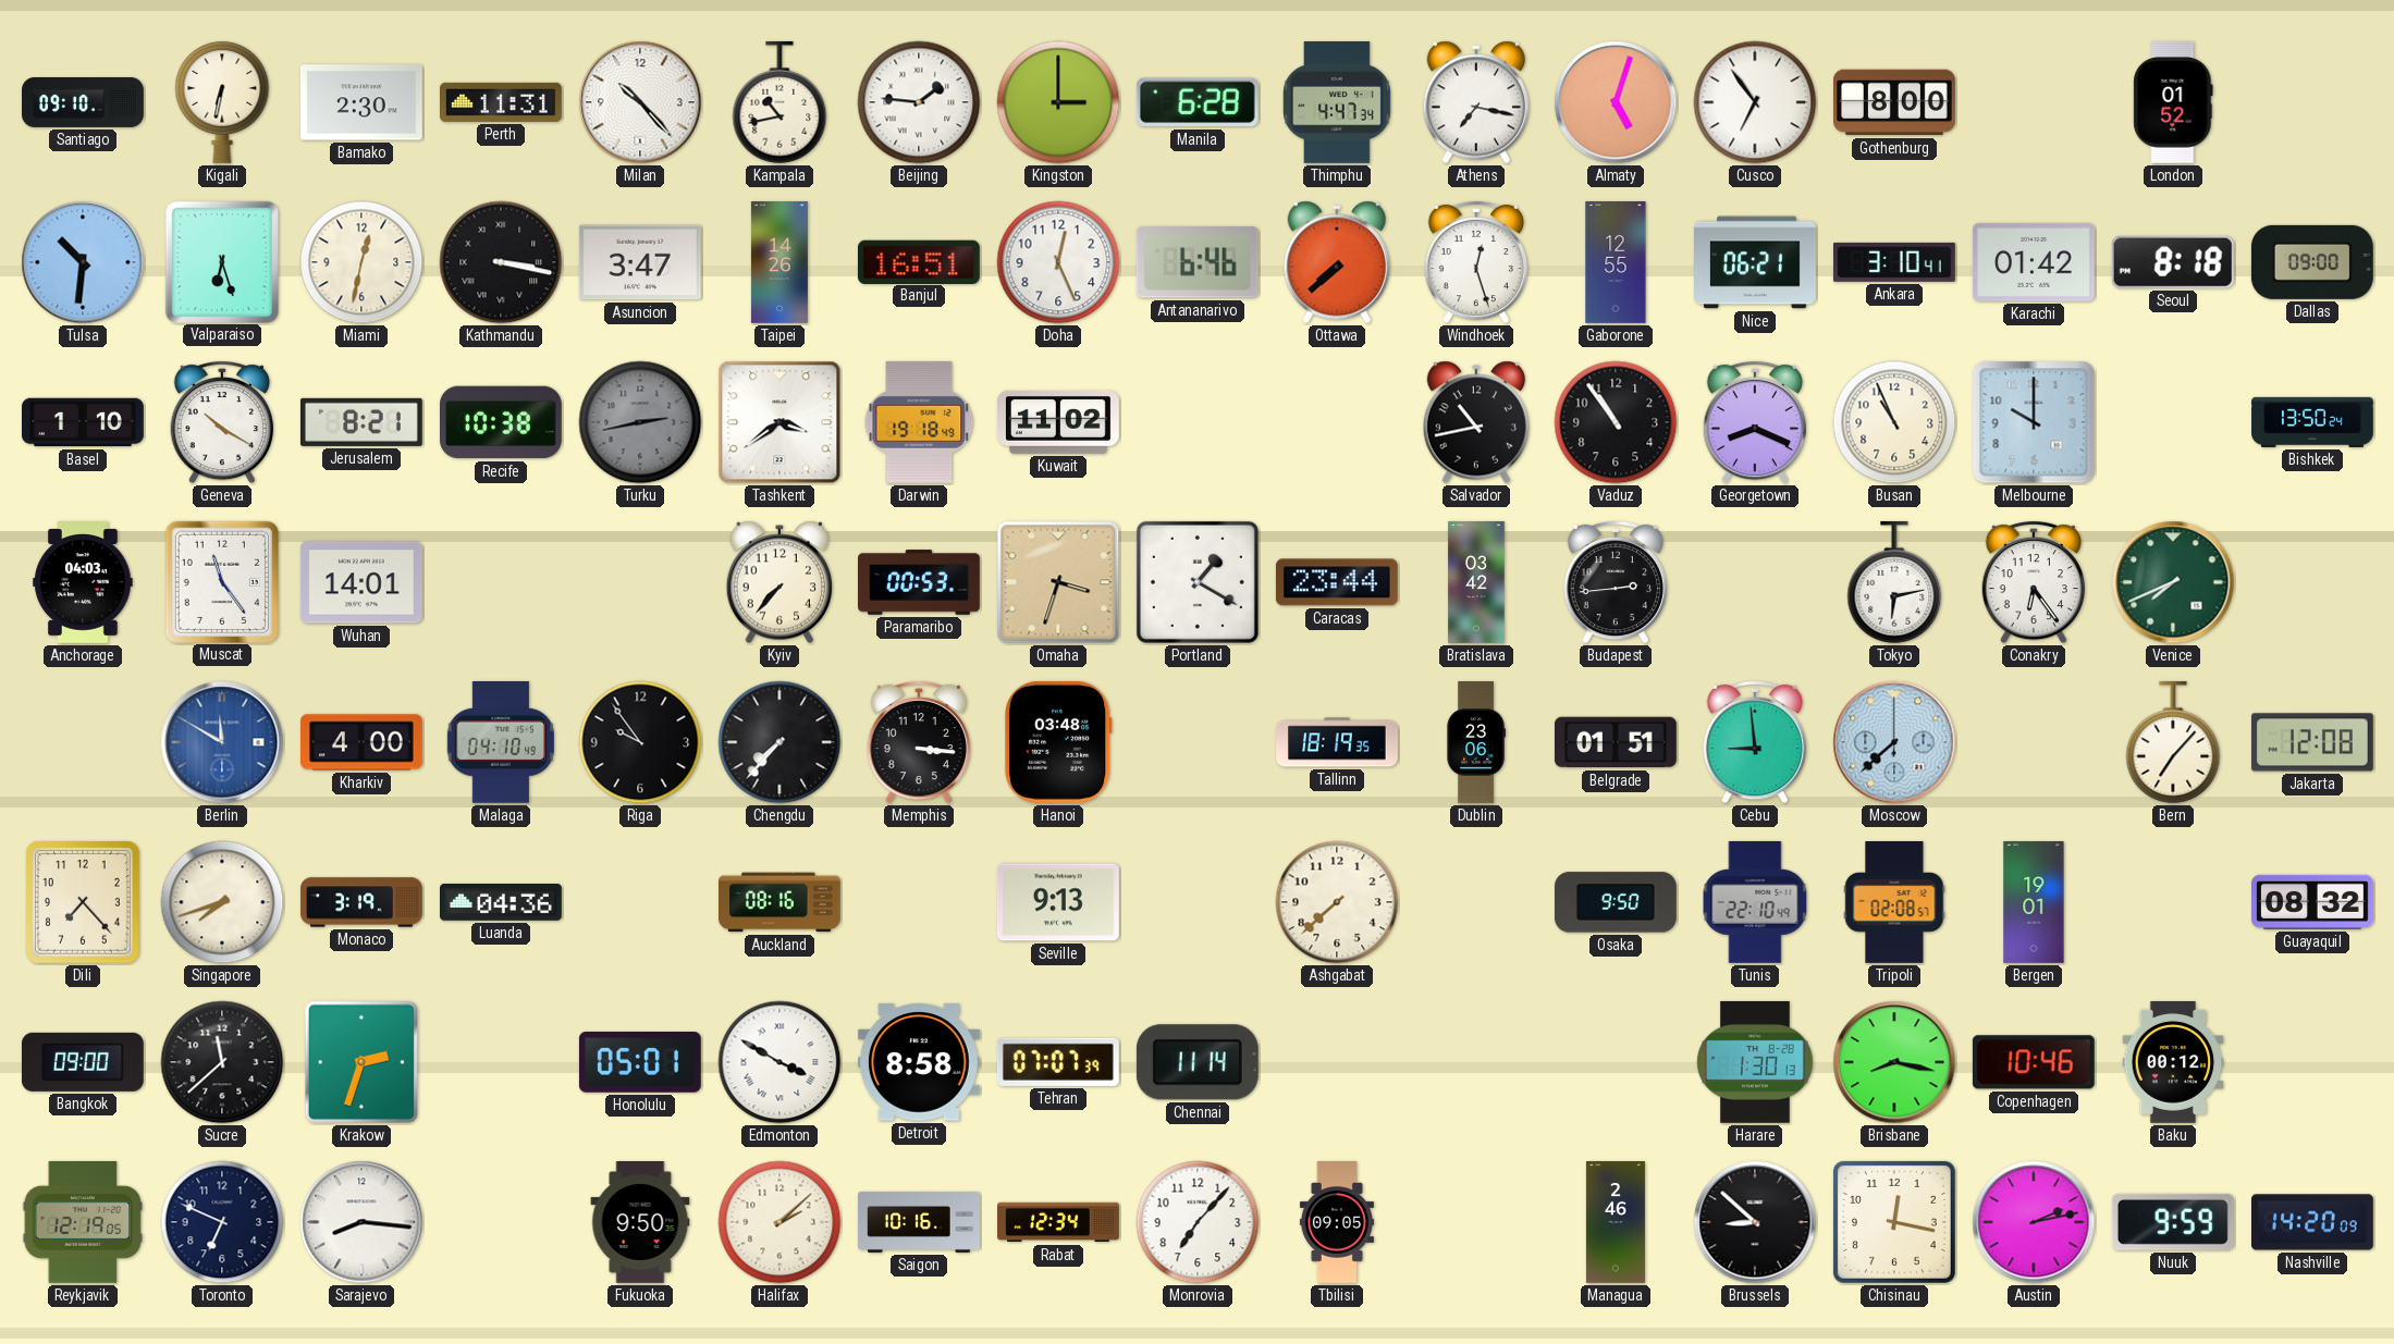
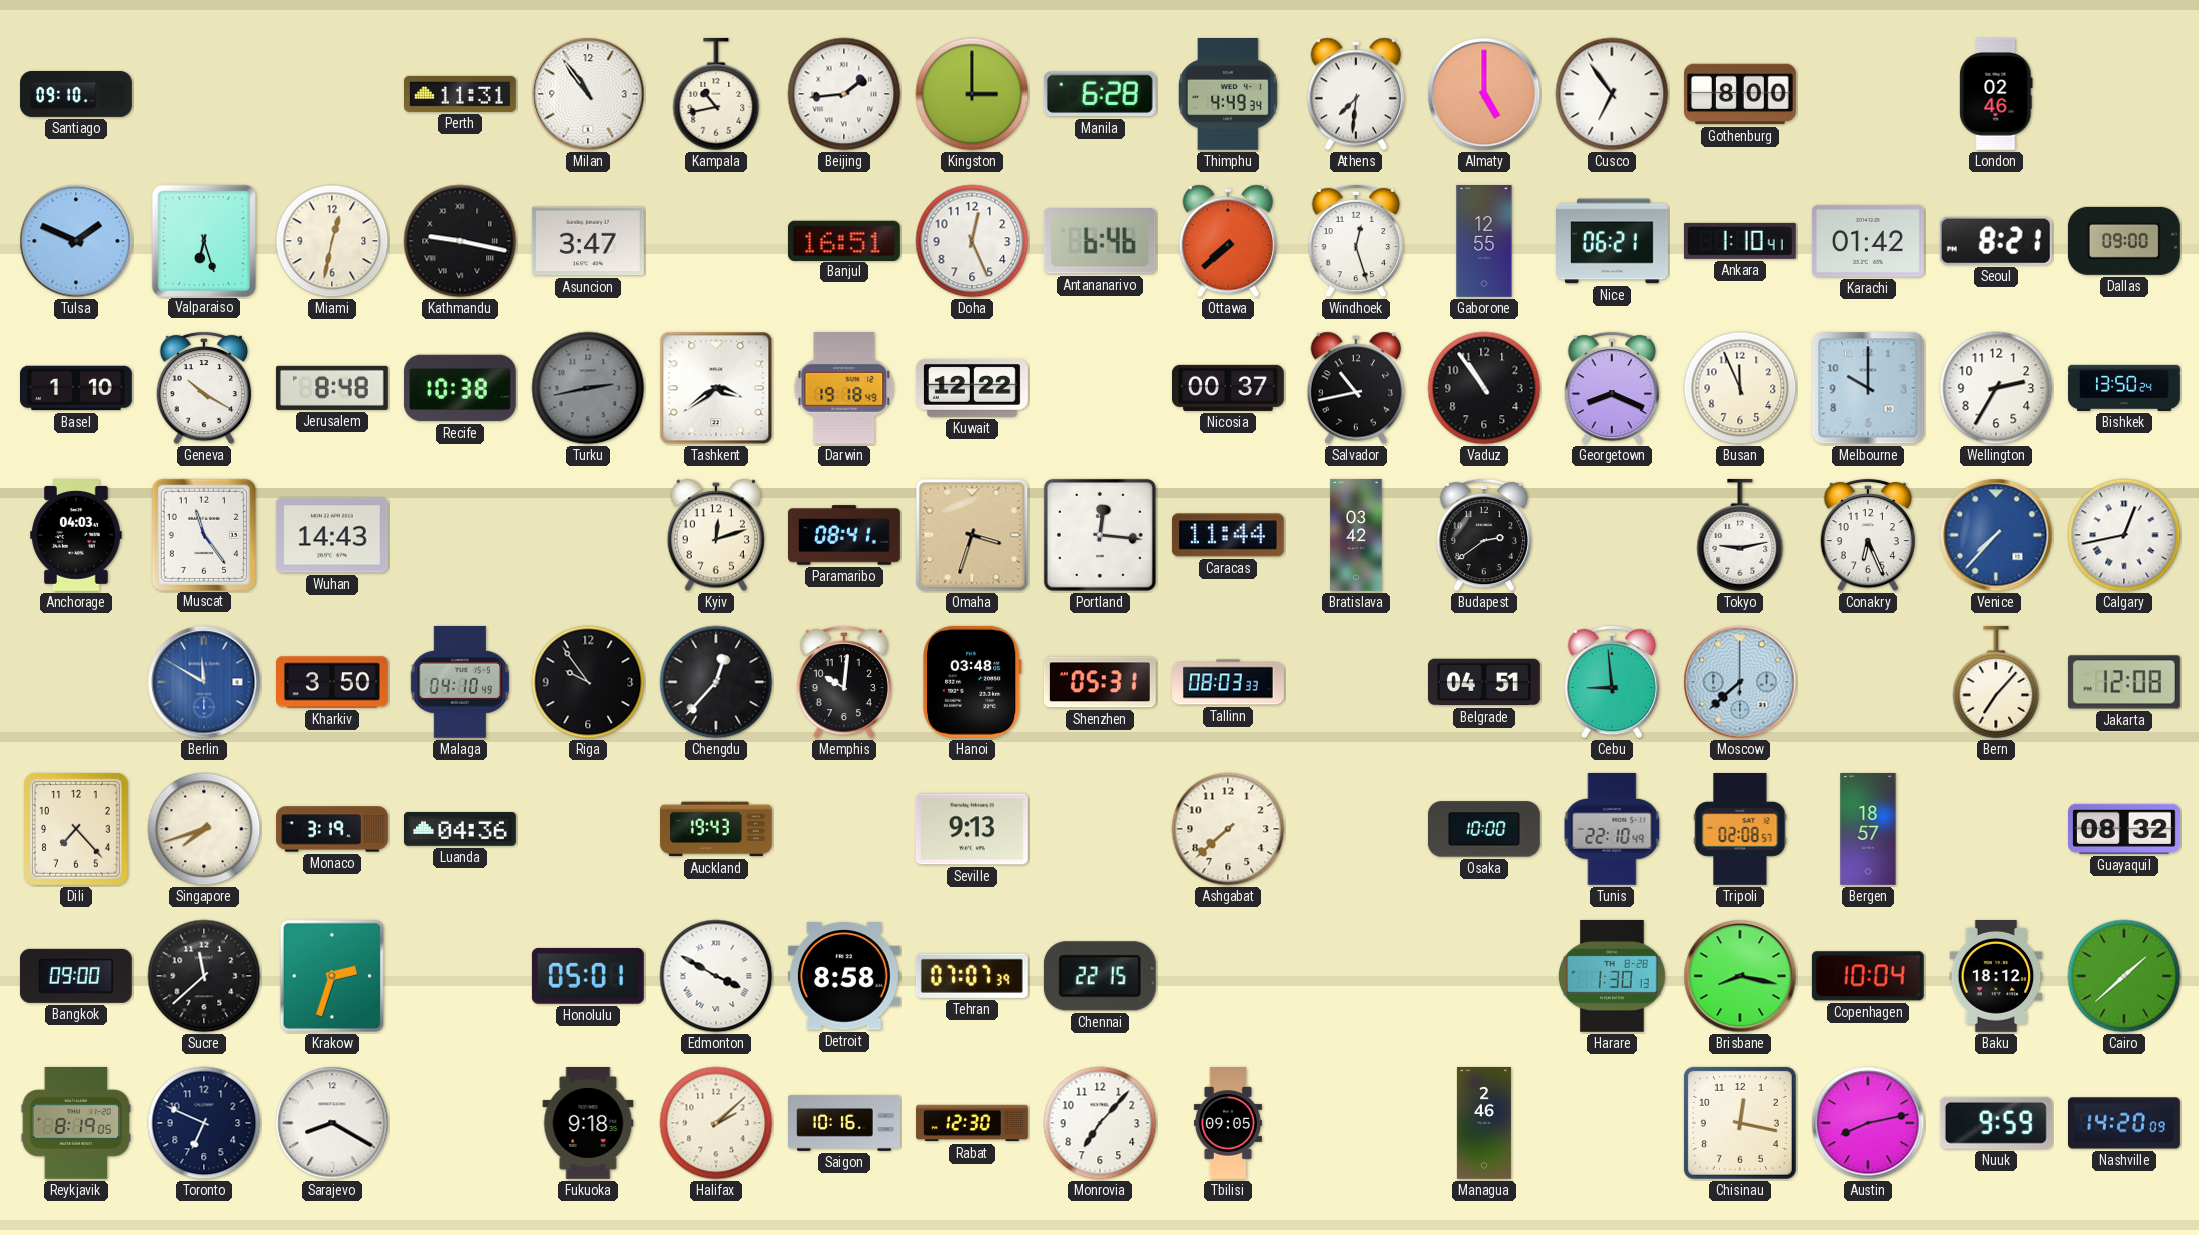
Kigali: 6:32 -> none (222, 102)
Bamako: 2:30 -> none (361, 102)
Milan: 10:23 -> 10:54 (588, 94)
Beijing: 1:46 -> 1:44 (844, 94)
Thimphu: 4:47 -> 4:49 (1229, 95)
Athens: 7:17 -> 7:31 (1355, 94)
Almaty: 5:03 -> 5:00 (1484, 94)
London: 01:52 -> 02:46 (1996, 94)
Tulsa: 10:31 -> 1:49 (76, 241)
Kathmandu: 3:17 -> 9:17 (460, 241)
Taipei: 14:26 -> none (779, 263)
Ankara: 3:10 -> 1:10 (1740, 241)
Seoul: 8:18 -> 8:21 (1996, 241)
Jerusalem: 8:21 -> 8:48 (332, 388)
Kuwait: 11:02 -> 12:22 (972, 388)
Nicosia: none -> 00:37 (1229, 388)
Busan: 10:56 -> 11:56 (1740, 388)
Wellington: none -> 2:35 (1996, 388)
Wuhan: 14:01 -> 14:43 (332, 535)
Kyiv: 7:37 -> 12:12 (715, 535)
Paramaribo: 00:53 -> 08:41 (845, 535)
Portland: 1:20 -> 12:16 (1100, 535)
Caracas: 23:44 -> 11:44 (1228, 535)
Budapest: 2:44 -> 2:39 (1483, 535)
Tokyo: 6:13 -> 9:13 (1740, 535)
Conakry: 6:24 -> 6:26 (1867, 535)
Venice: 7:41 -> 7:37 (1996, 535)
Venice dial: green -> blue (1996, 535)
Calgary: none -> 12:43 (2124, 535)
Kharkiv: 4:00 -> 3:50 (333, 682)
Chengdu: 7:37 -> 12:37 (716, 682)
Memphis: 3:16 -> 10:01 (843, 682)
Shenzhen: none -> 05:31 (1100, 682)
Tallinn: 18:19 -> 08:03 (1229, 682)
Dublin: 23:06 -> none (1476, 742)
Belgrade: 01:51 -> 04:51 (1484, 682)
Auckland: 08:16 -> 19:43 (717, 829)
Osaka: 9:50 -> 10:00 (1484, 829)
Bergen: 19:01 -> 18:57 (1868, 830)
Chennai: 11:14 -> 22:15 (1100, 976)
Copenhagen: 10:46 -> 10:04 (1868, 976)
Baku: 00:12 -> 18:12 (1996, 977)
Cairo: none -> 1:38 (2124, 976)
Reykjavik: 12:19 -> 8:19 (76, 1123)
Sarajevo: 8:16 -> 8:20 (332, 1123)
Fukuoka: 9:50 -> 9:18 (588, 1124)
Rabat: 12:34 -> 12:30 (972, 1123)
Brussels: 8:52 -> none (1755, 1222)
Austin: 2:13 -> 8:13 (1868, 1123)
